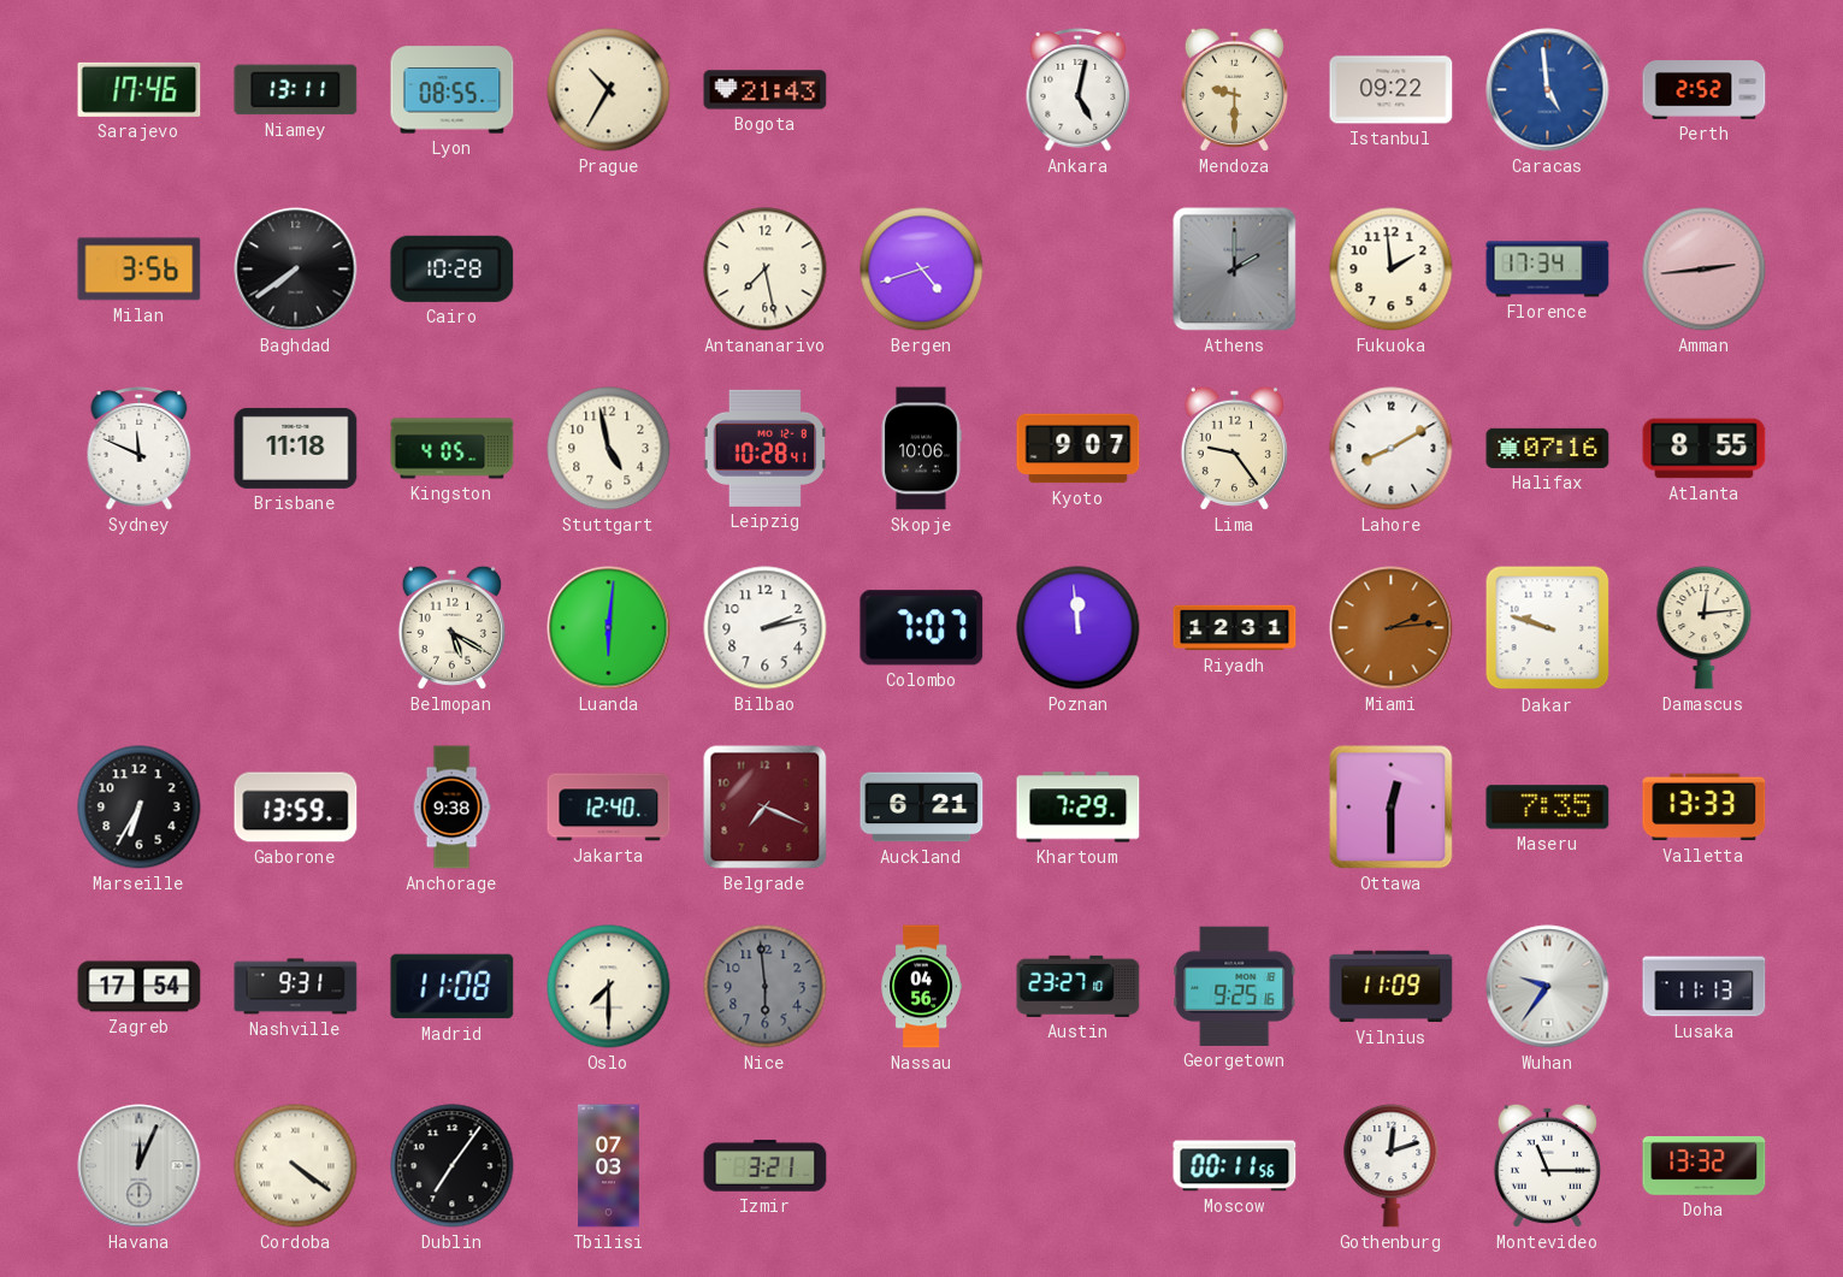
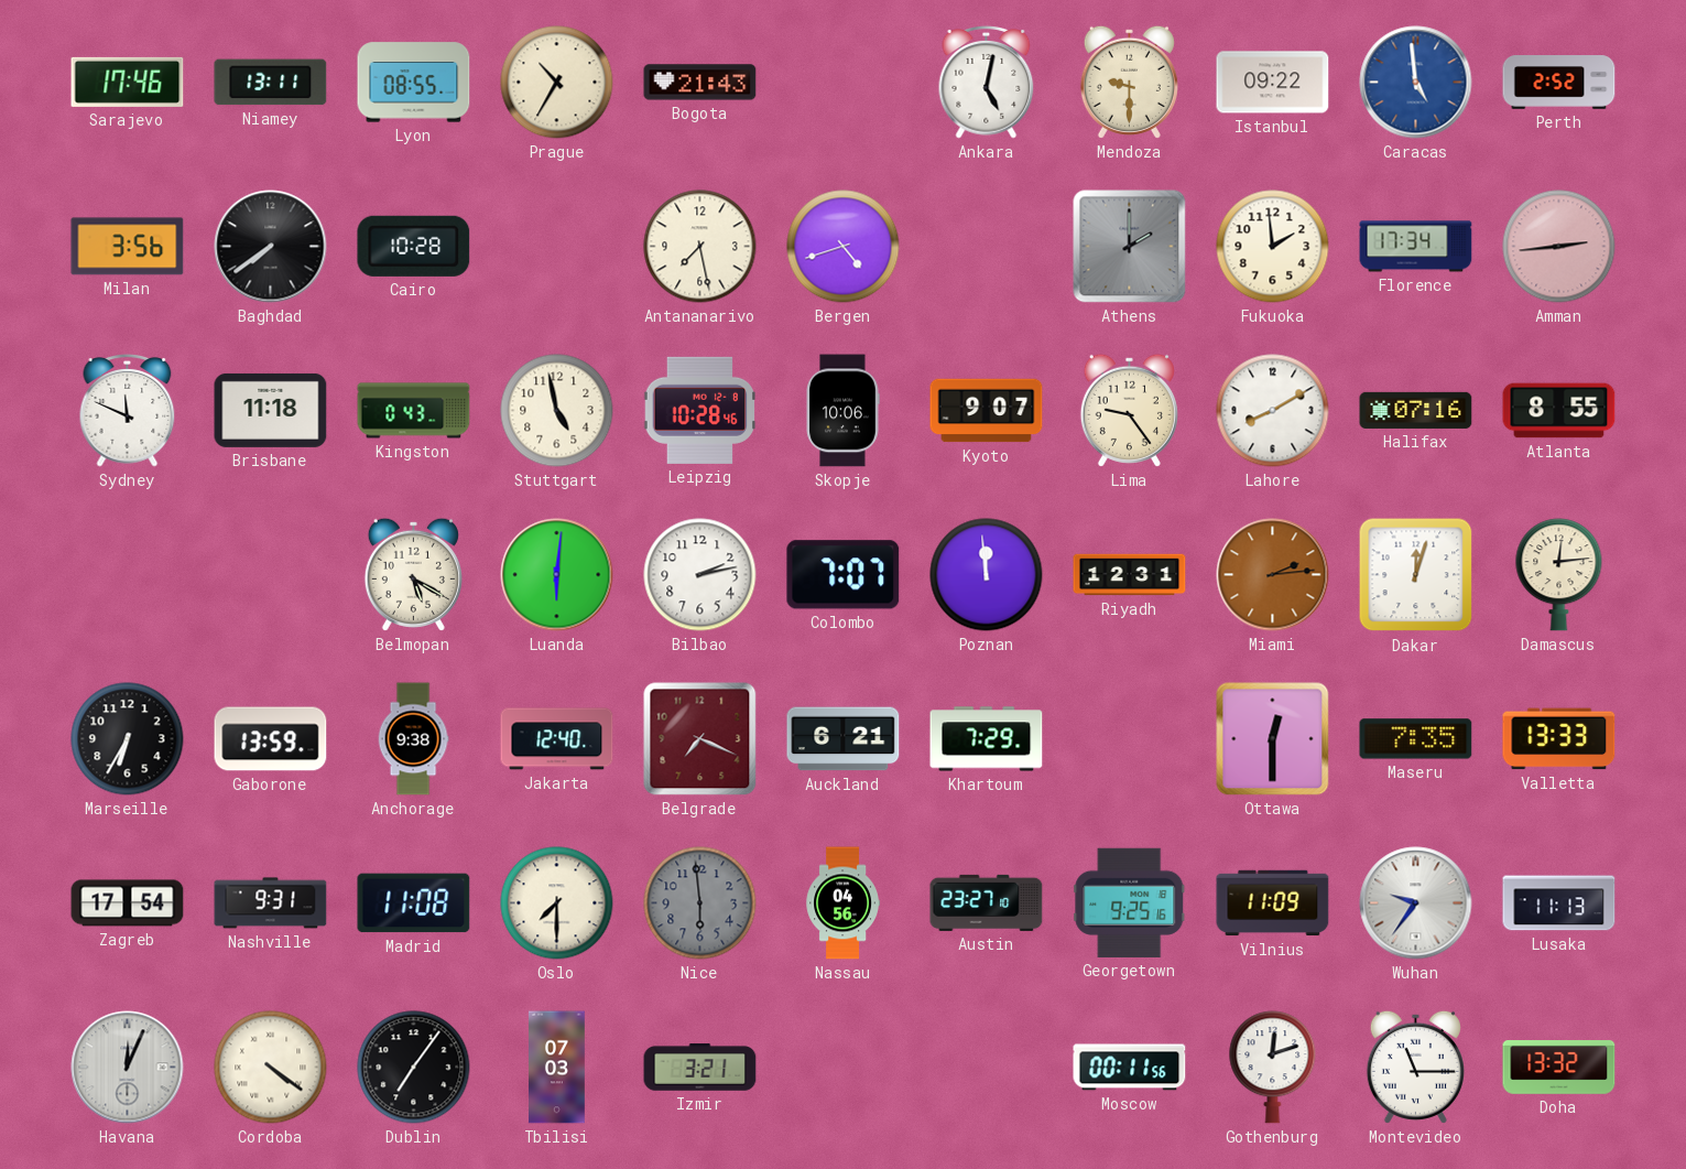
Kingston: 4:05 -> 0:43 (414, 411)
Leipzig: 10:28:41 -> 10:28:46 (700, 410)
Dakar: 9:48 -> 12:03 (1416, 575)
